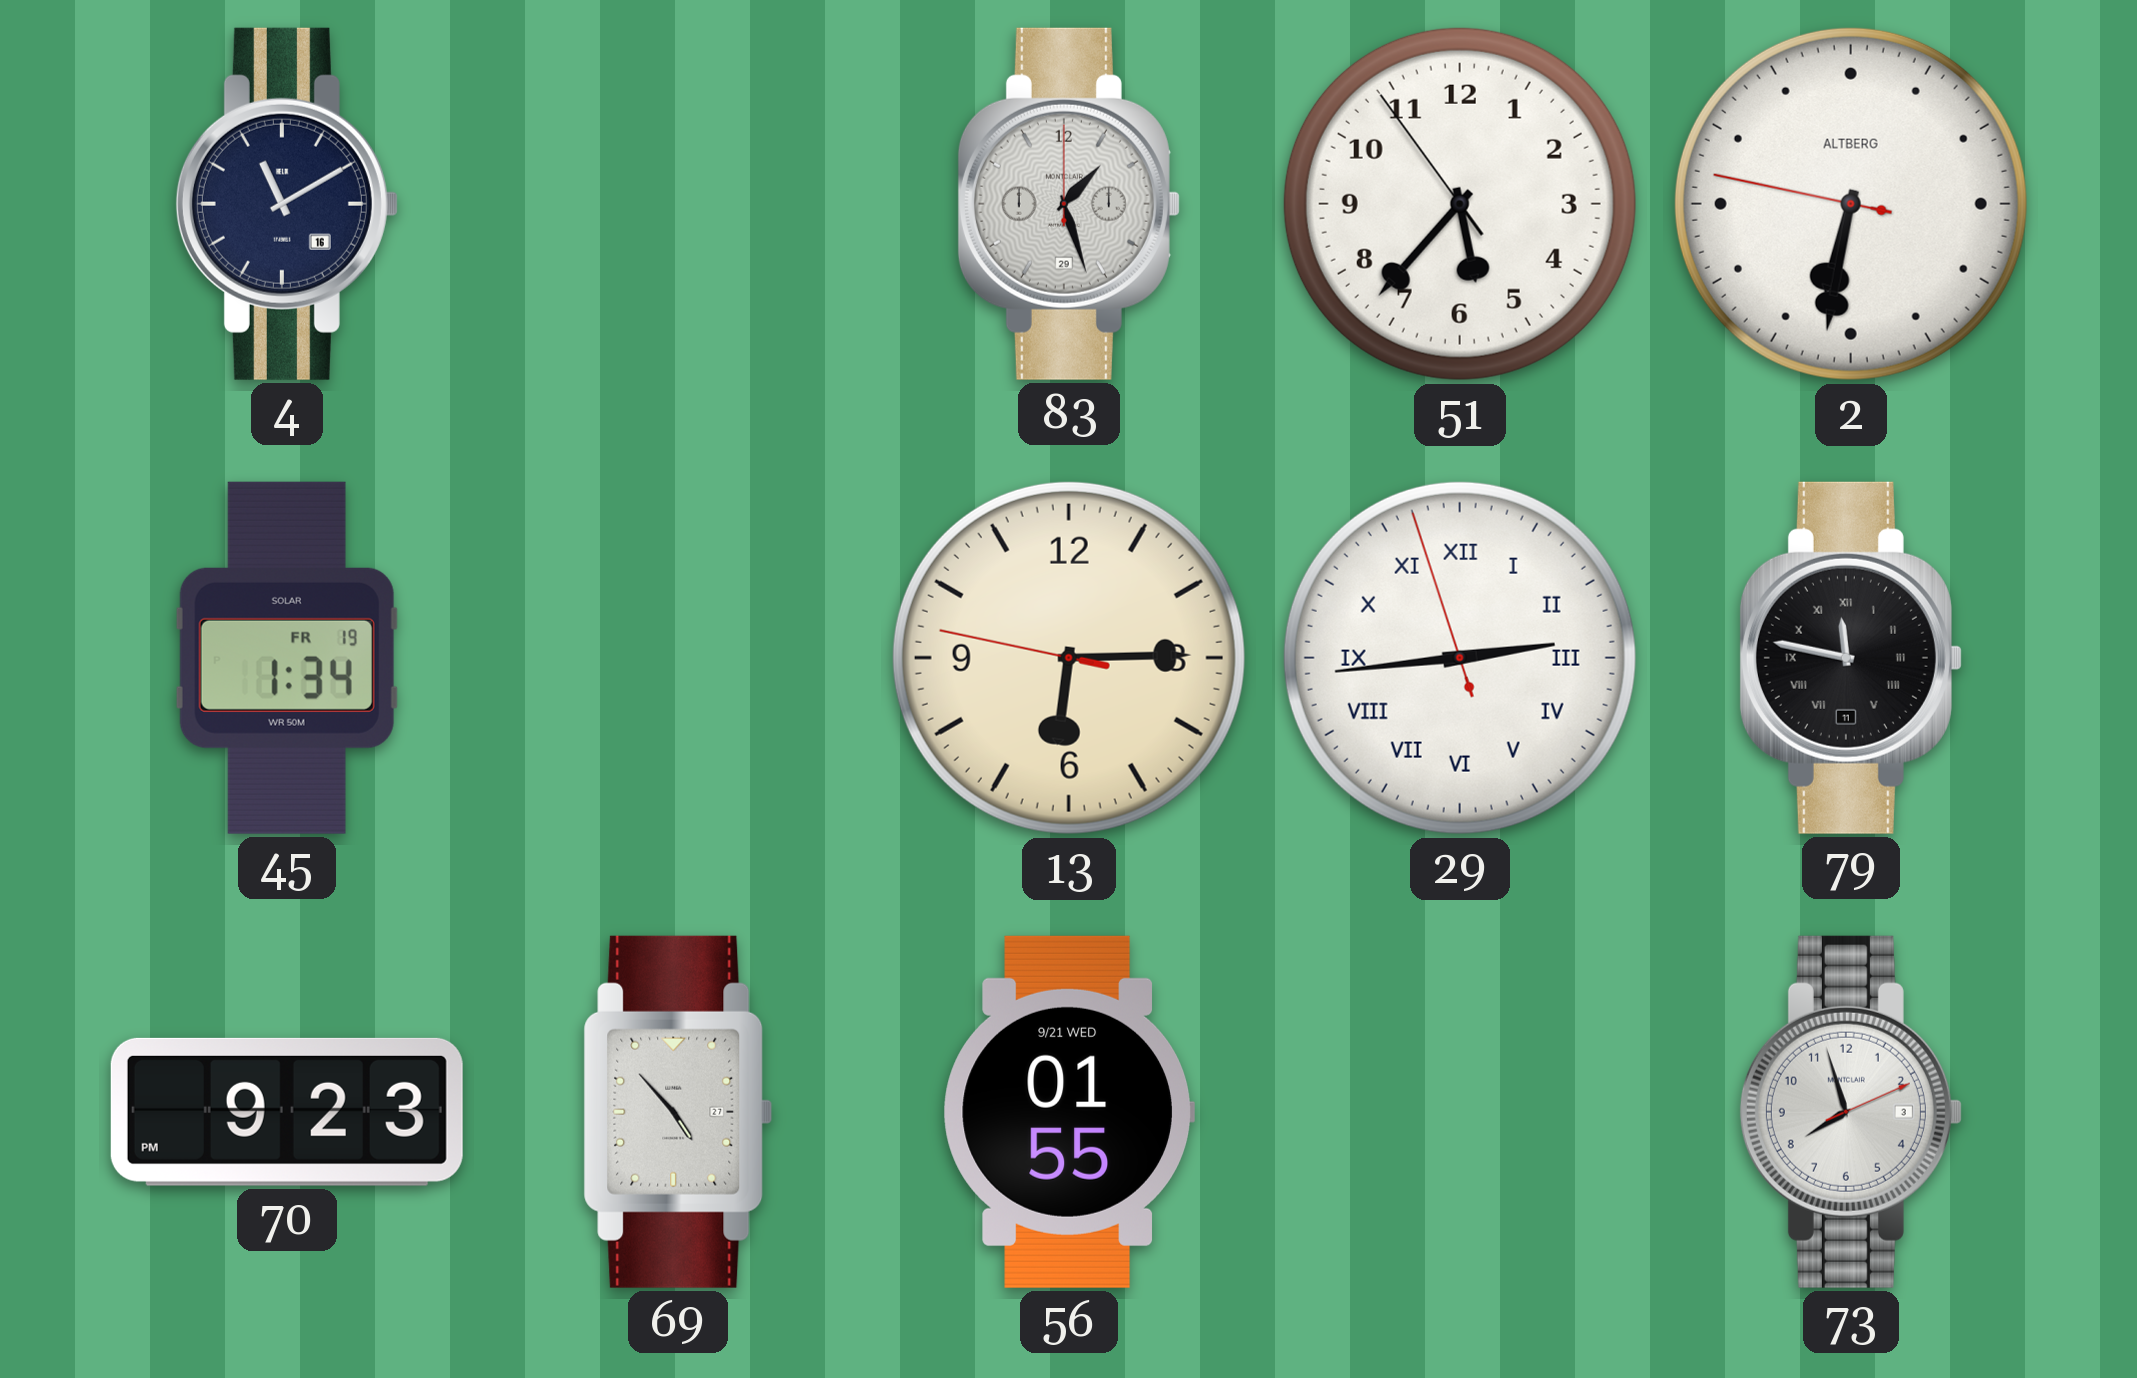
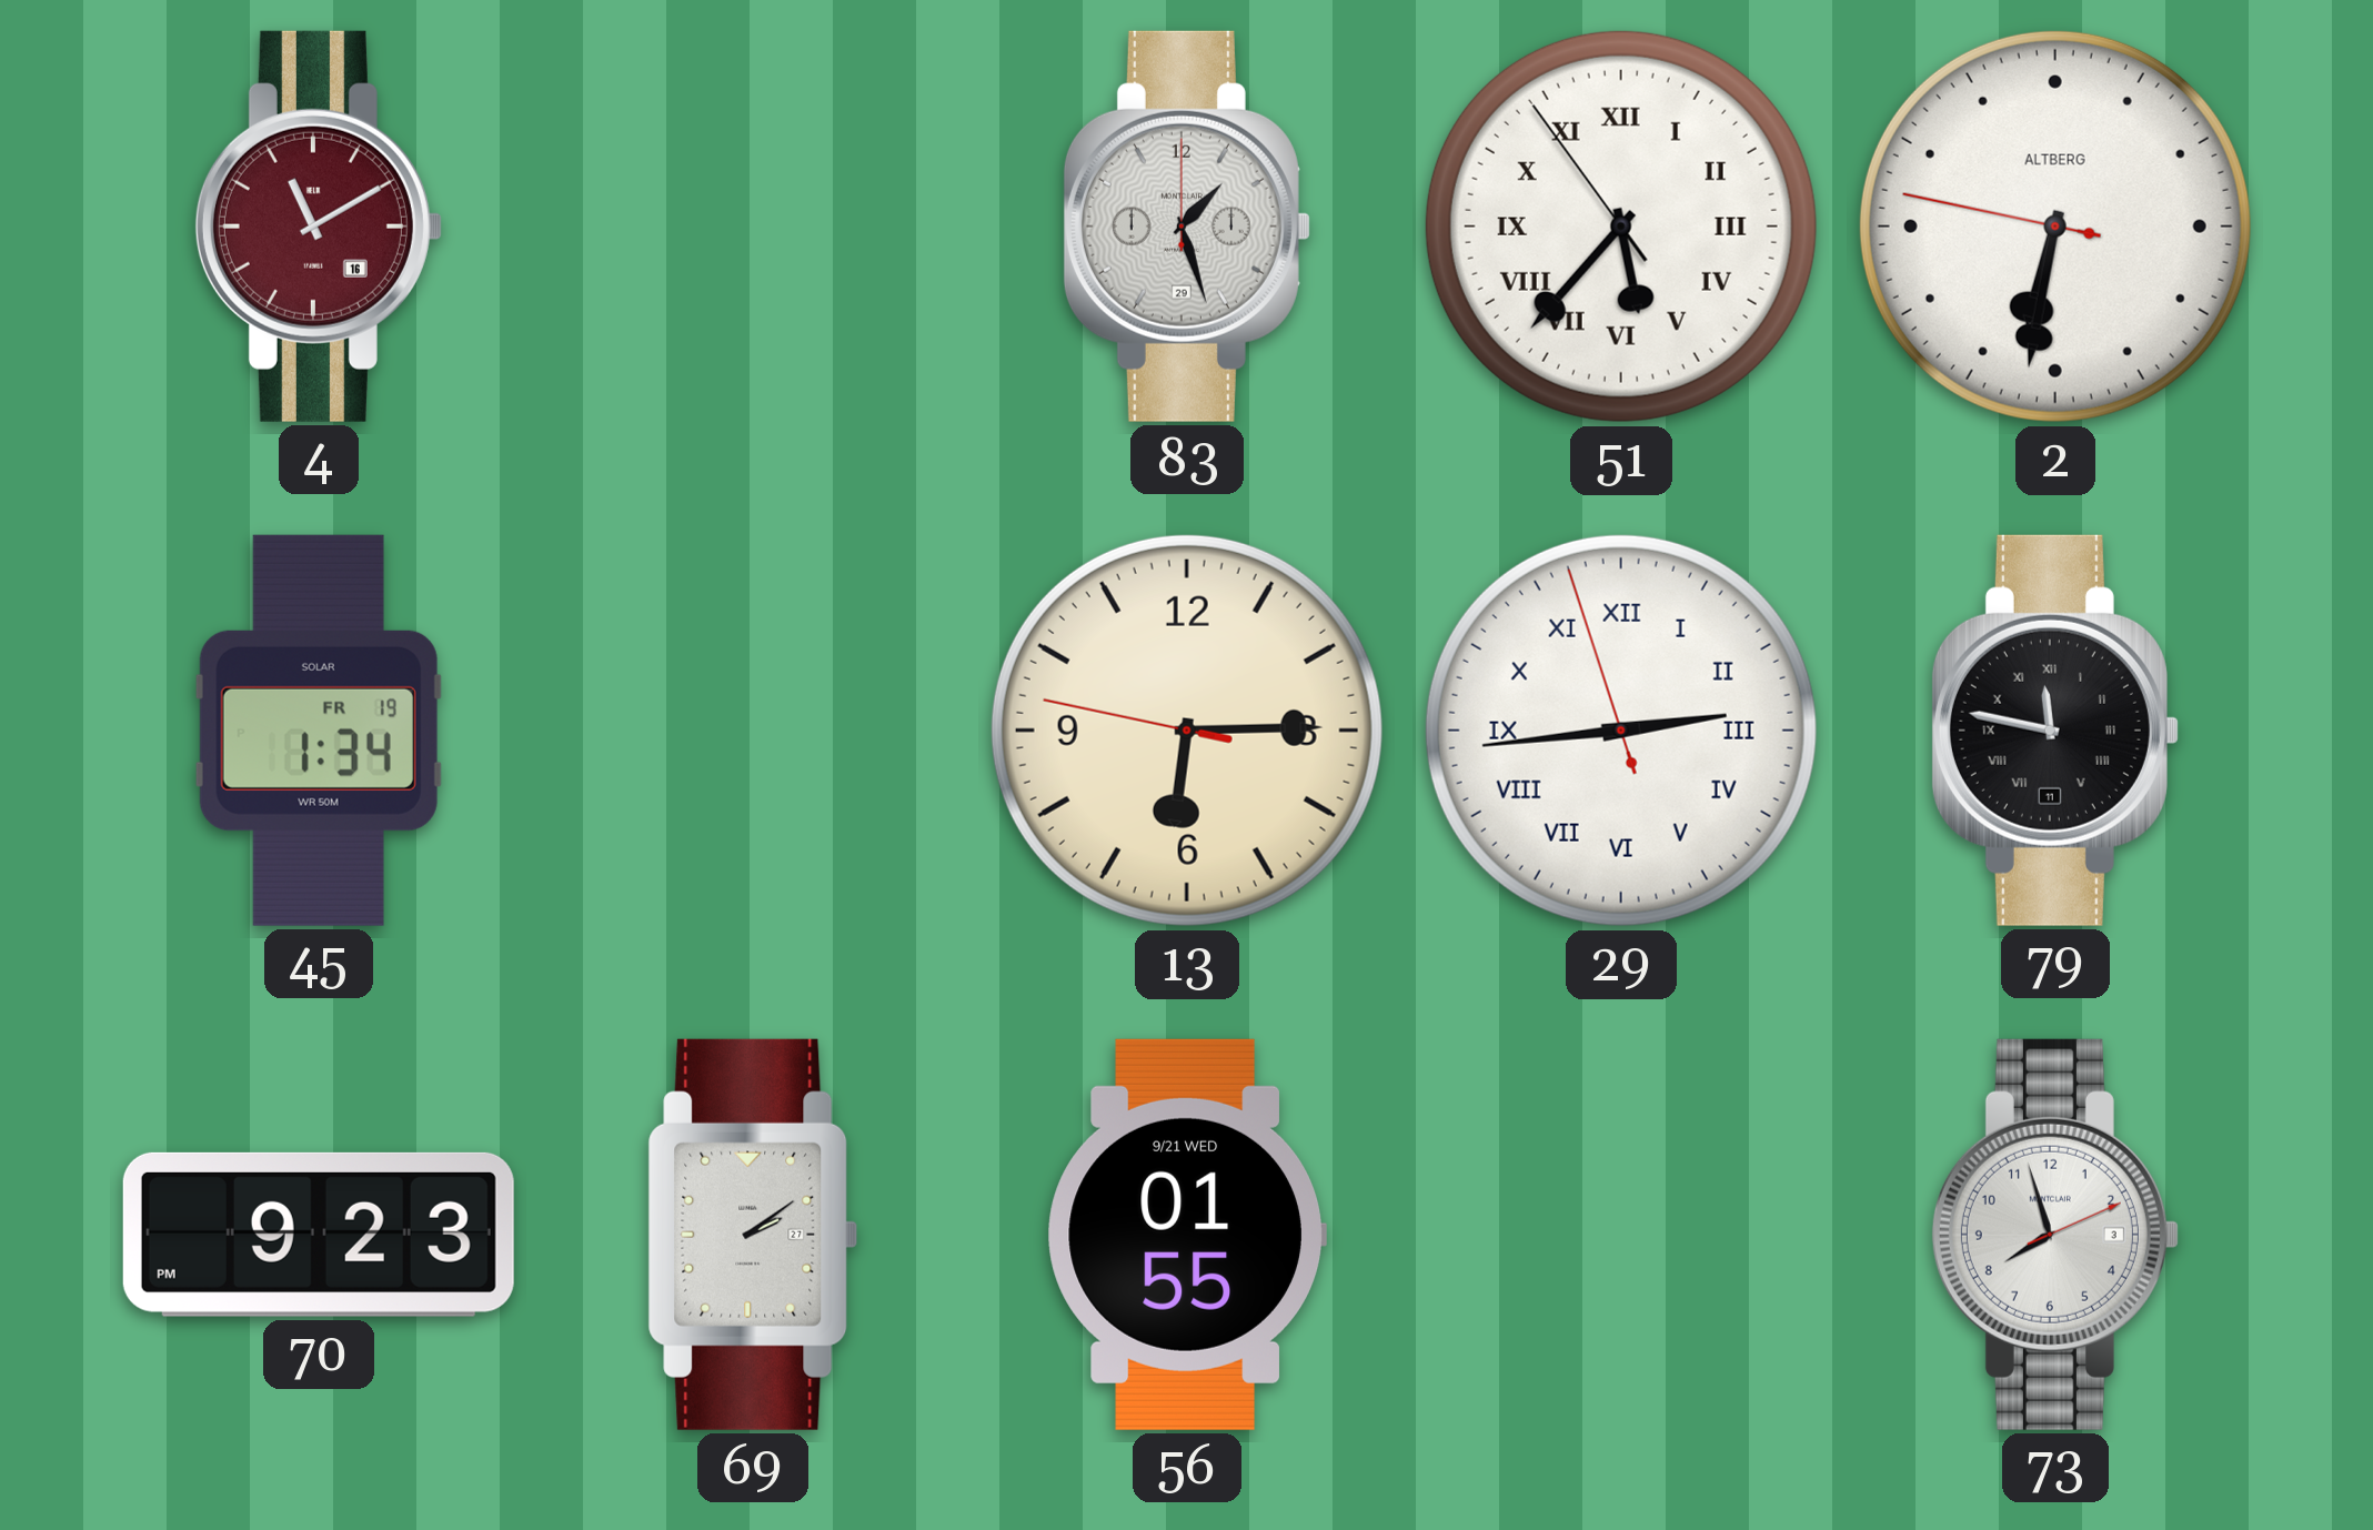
4 dial: navy -> burgundy (319, 227)
51 numerals: Arabic -> Roman (1621, 227)
69: 4:53 -> 2:09 (753, 1235)
